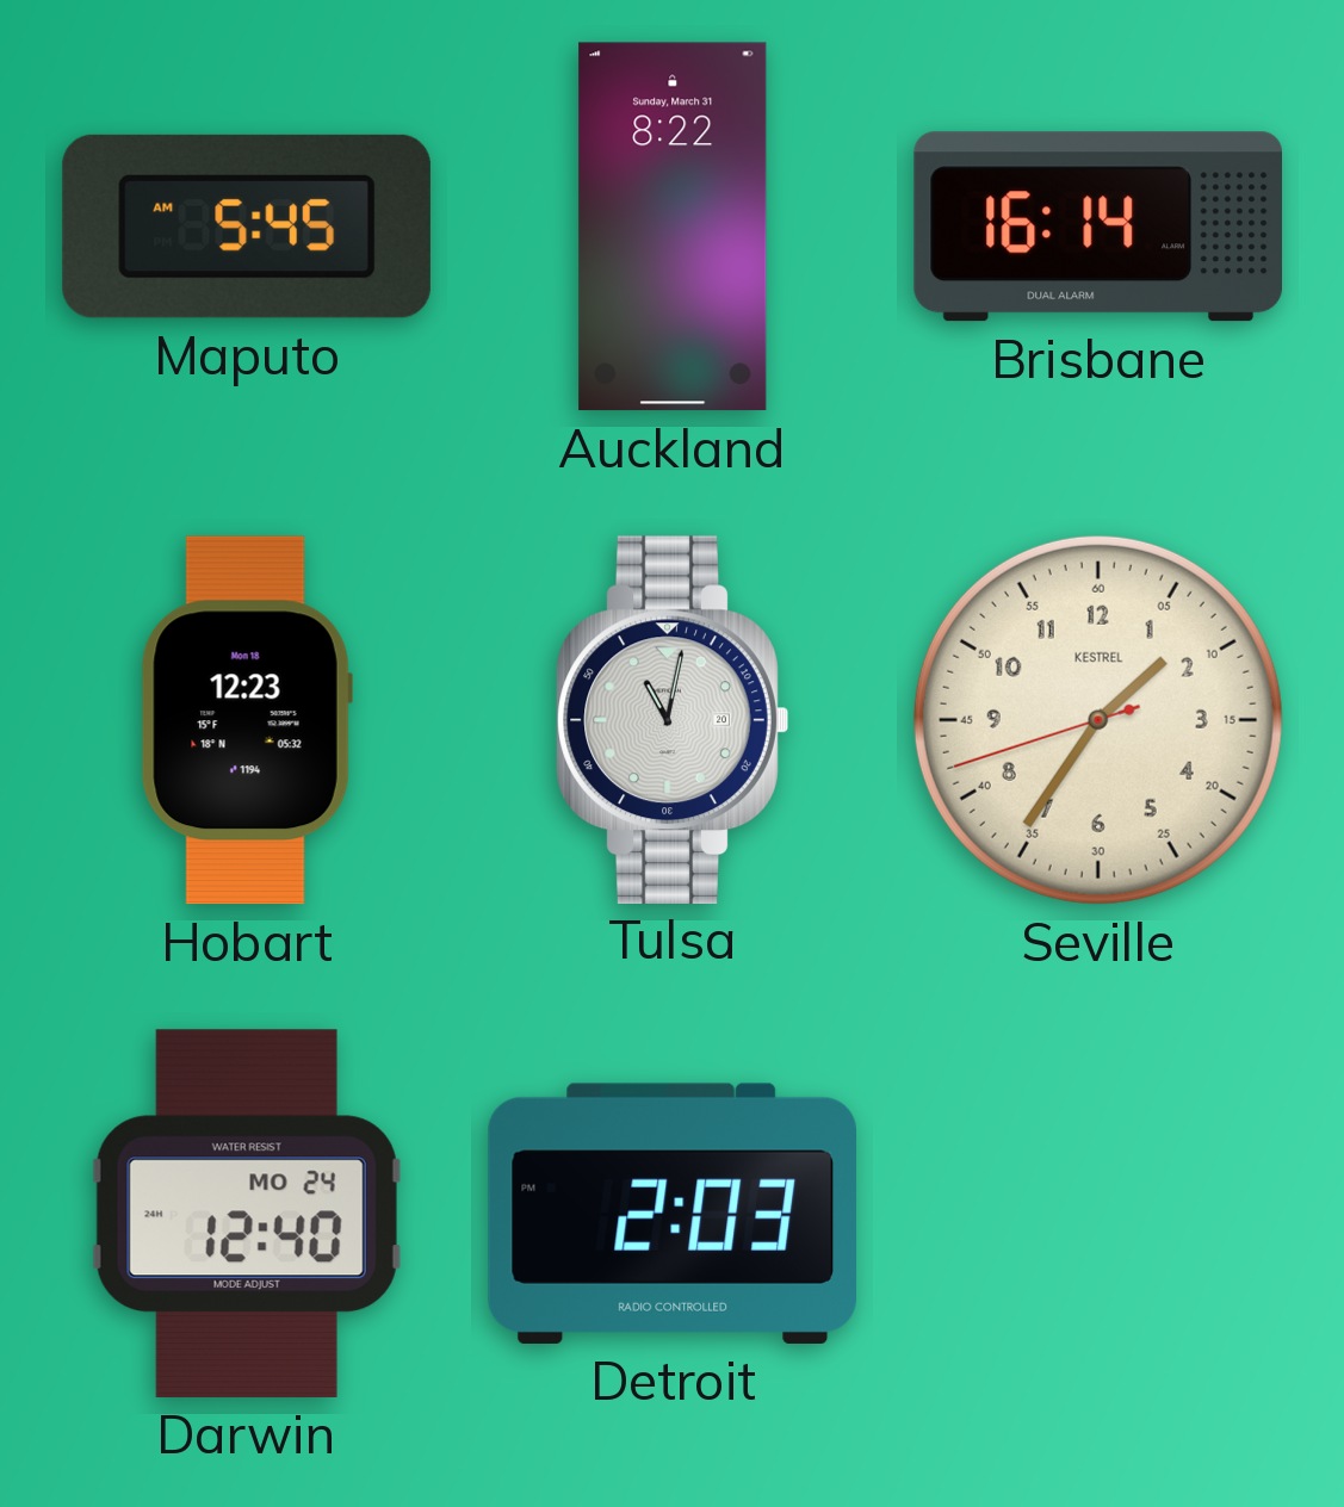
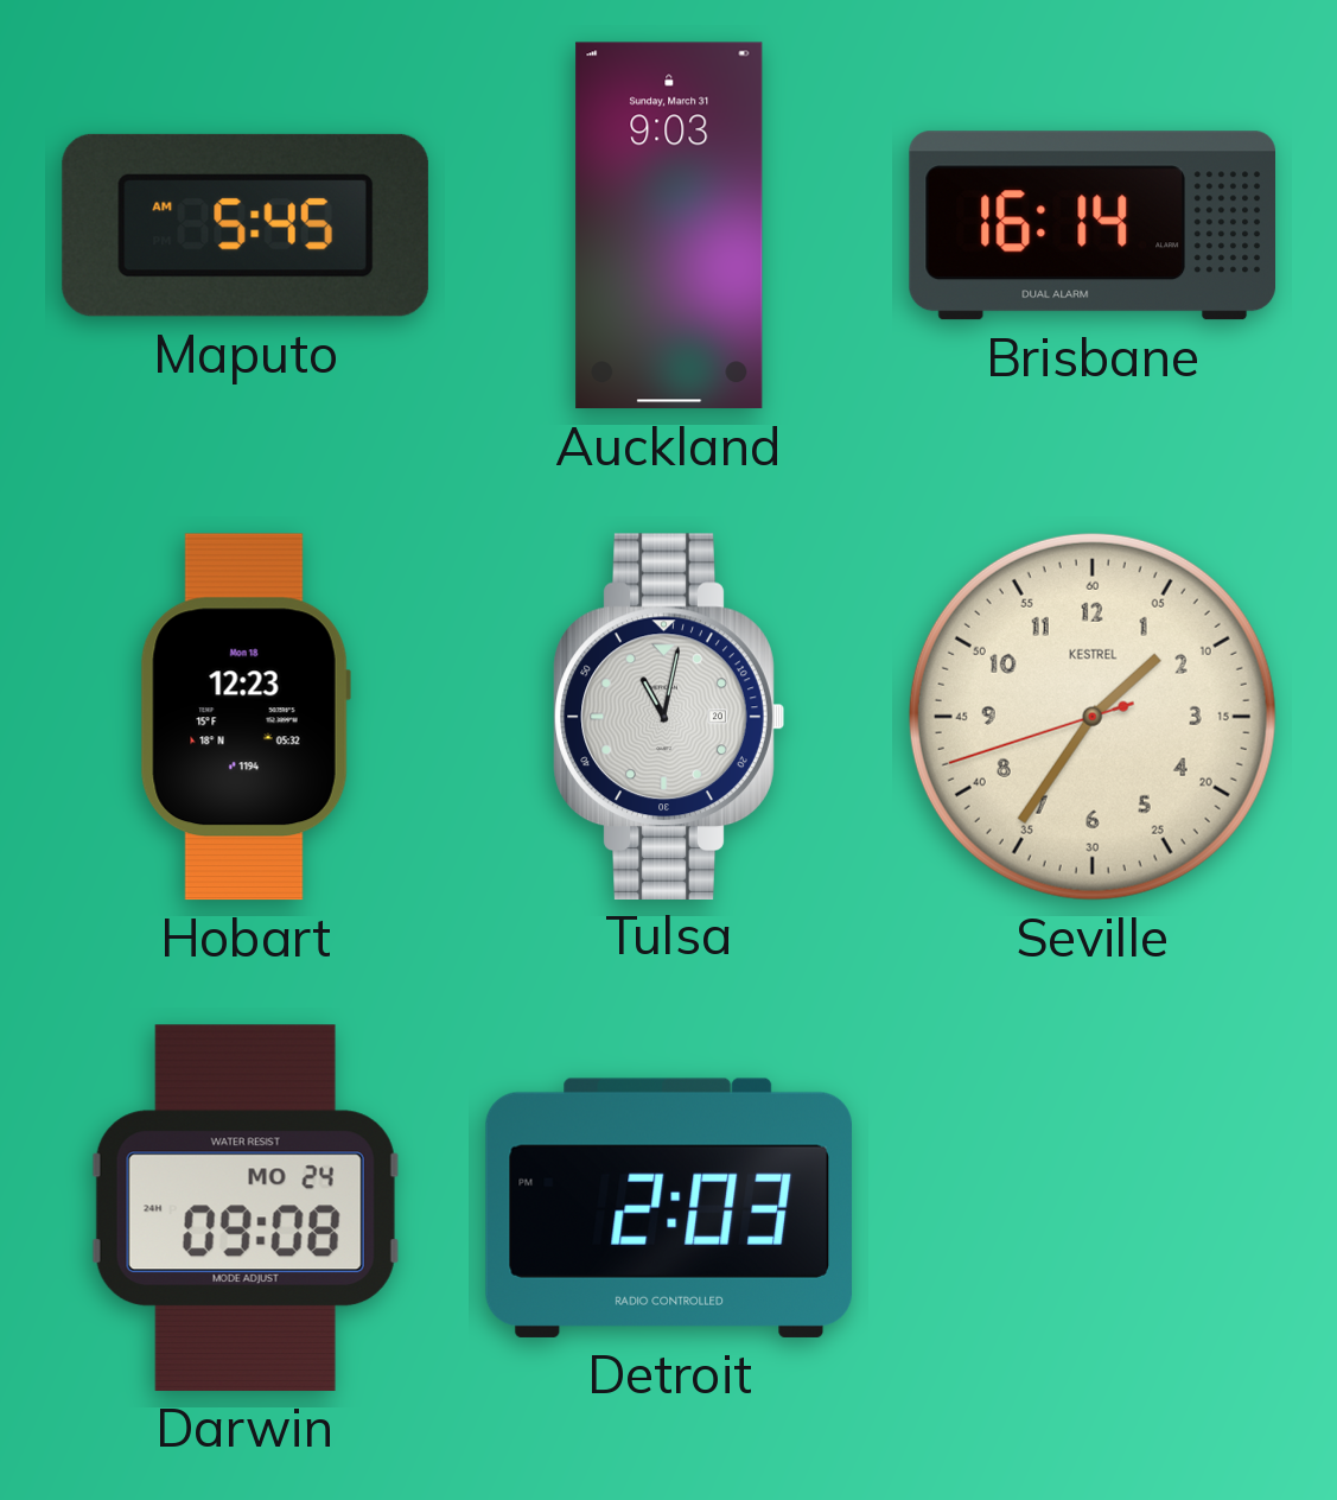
Auckland: 8:22 -> 9:03 (669, 225)
Darwin: 12:40 -> 09:08 (246, 1208)
